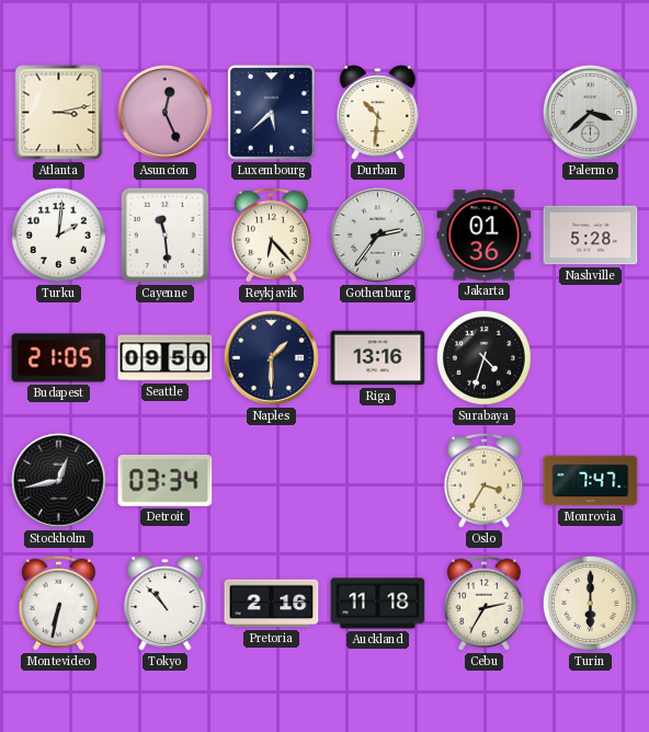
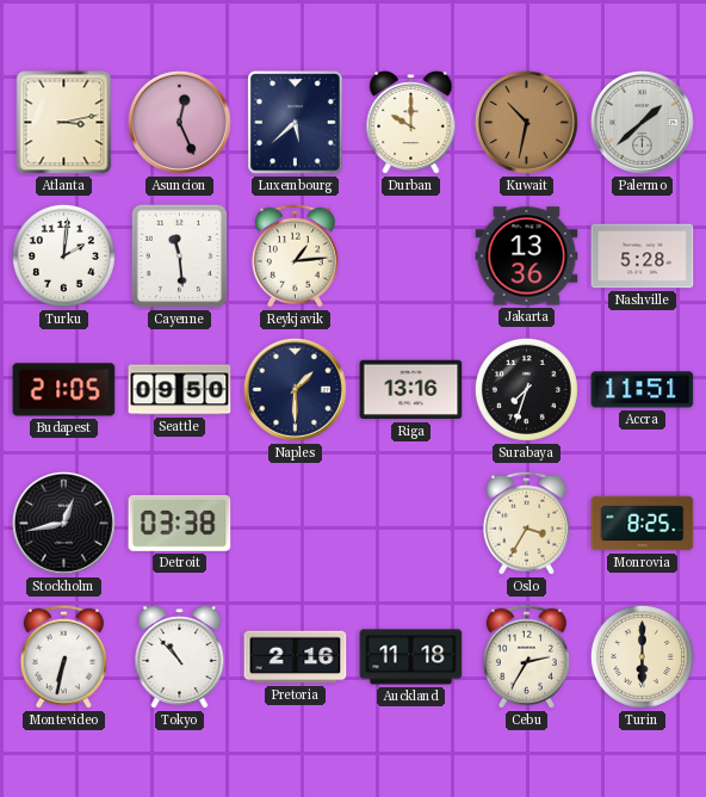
Durban: 10:31 -> 10:00 (411, 123)
Kuwait: none -> 10:32 (526, 122)
Palermo: 3:38 -> 1:38 (642, 122)
Reykjavik: 6:23 -> 1:14 (295, 255)
Gothenburg: 2:36 -> none (377, 235)
Jakarta: 01:36 -> 13:36 (527, 257)
Surabaya: 4:33 -> 7:33 (526, 389)
Accra: none -> 11:51 (643, 390)
Detroit: 03:34 -> 03:38 (180, 523)
Monrovia: 7:47 -> 8:25 (643, 524)
